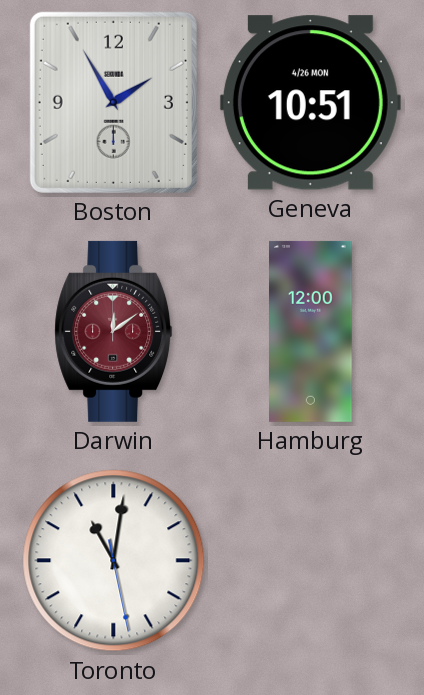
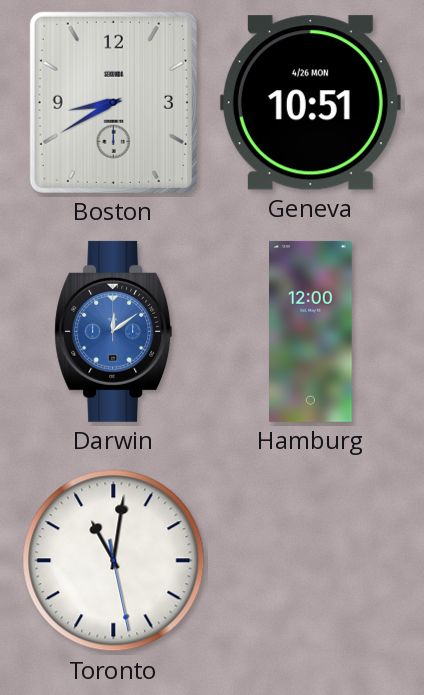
Boston: 1:55 -> 8:40 (113, 102)
Darwin dial: burgundy -> blue (114, 331)
